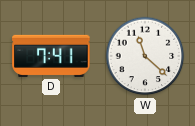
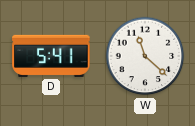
D: 7:41 -> 5:41 (51, 56)
